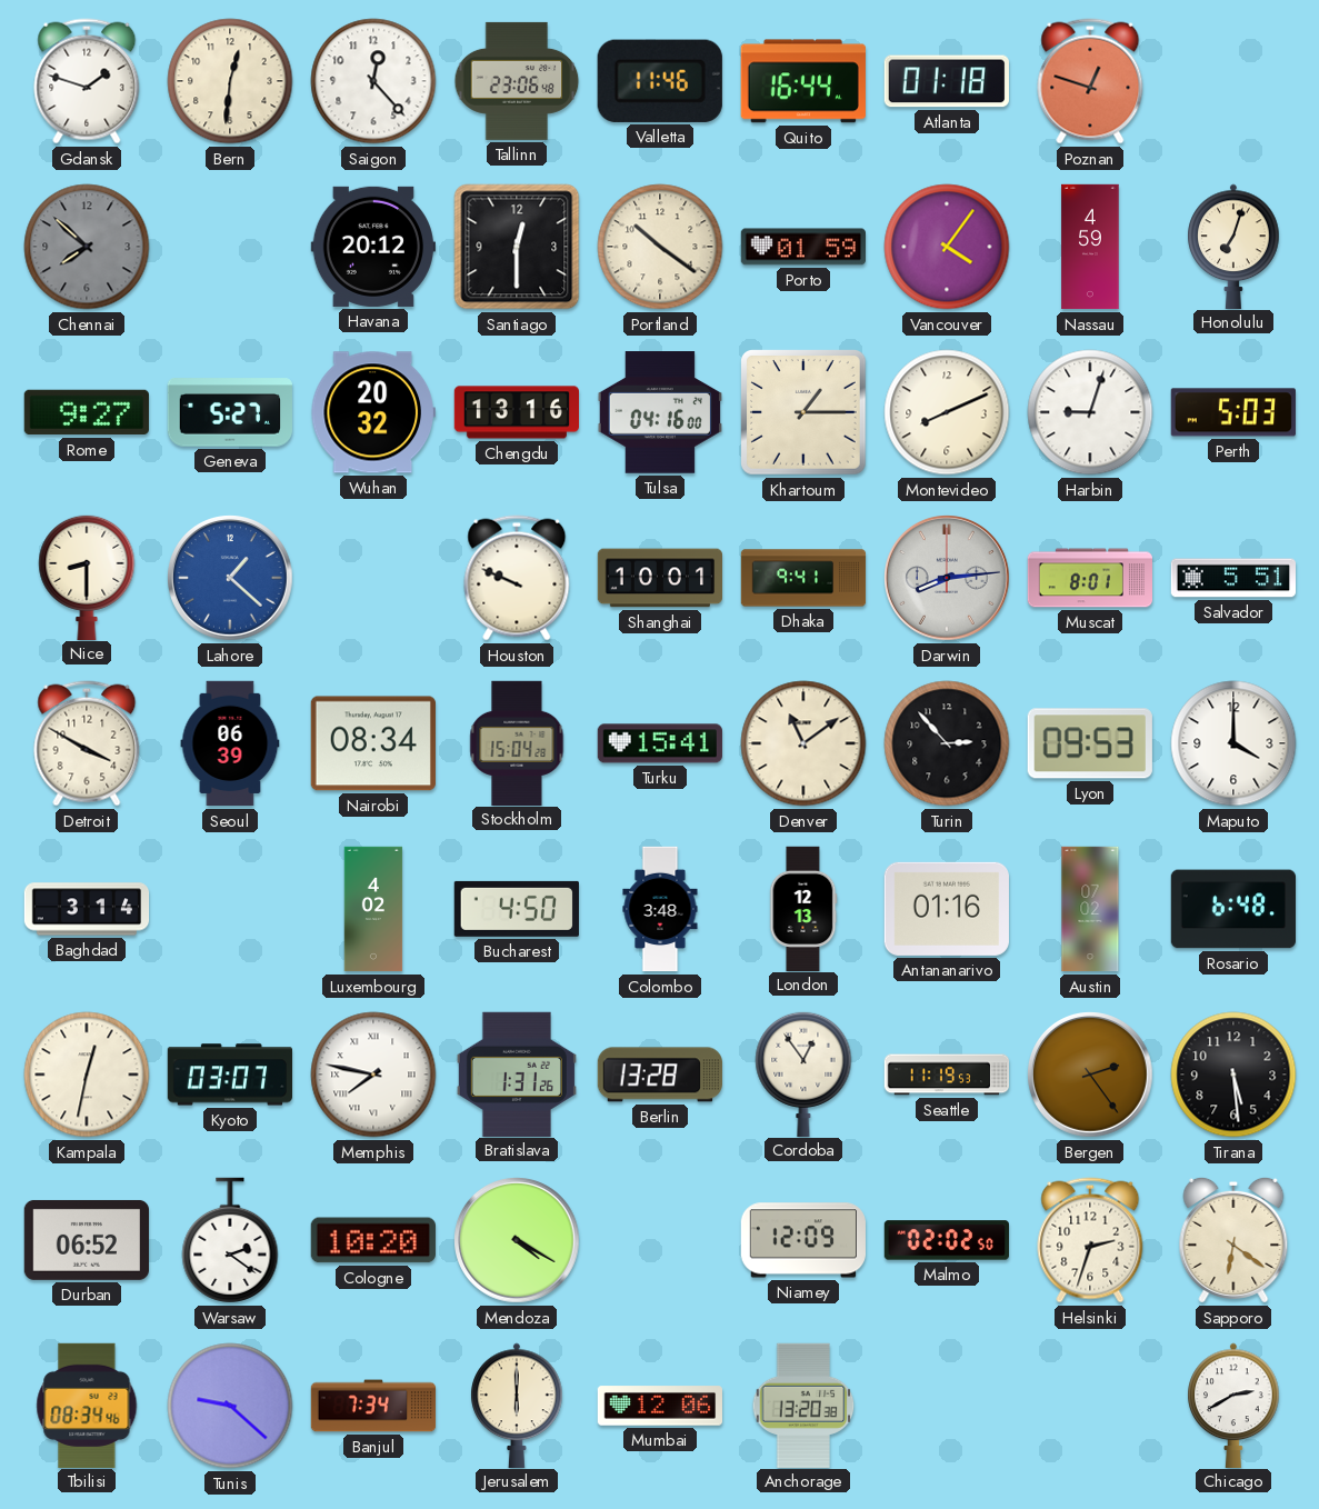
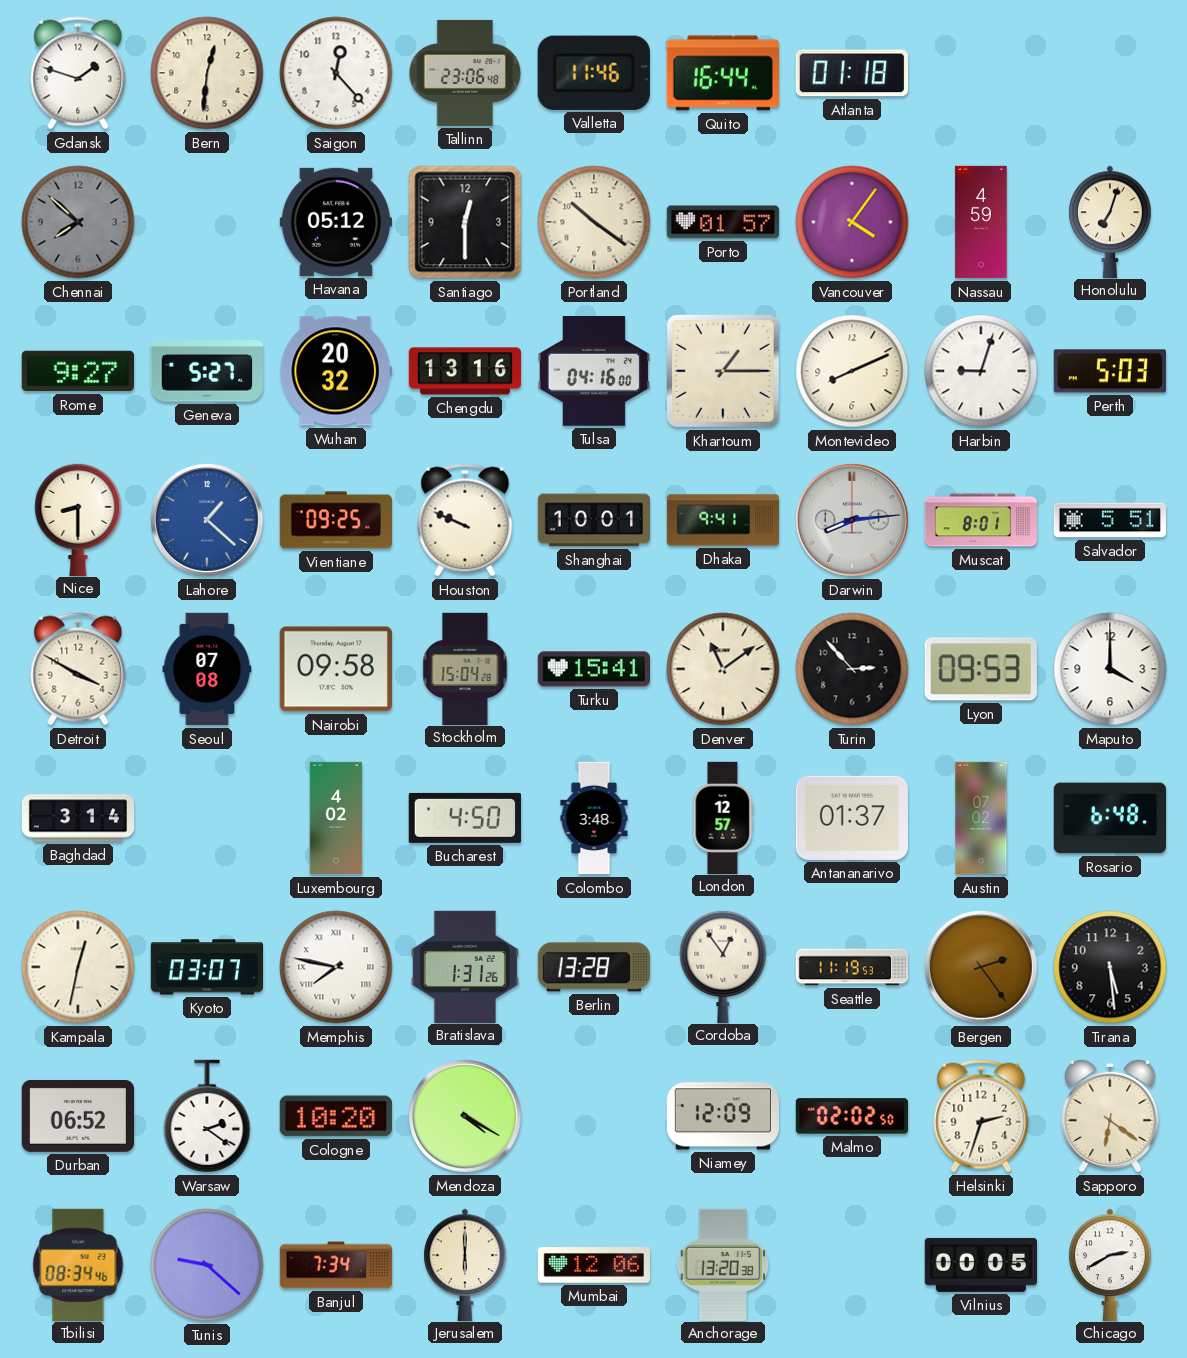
Poznan: 12:48 -> none (1090, 81)
Havana: 20:12 -> 05:12 (336, 222)
Porto: 01:59 -> 01:57 (722, 222)
Vientiane: none -> 09:25 (335, 520)
Seoul: 06:39 -> 07:08 (207, 669)
Nairobi: 08:34 -> 09:58 (336, 669)
London: 12:13 -> 12:57 (723, 817)
Antananarivo: 01:16 -> 01:37 (852, 818)
Vilnius: none -> 00:05 (980, 1265)
